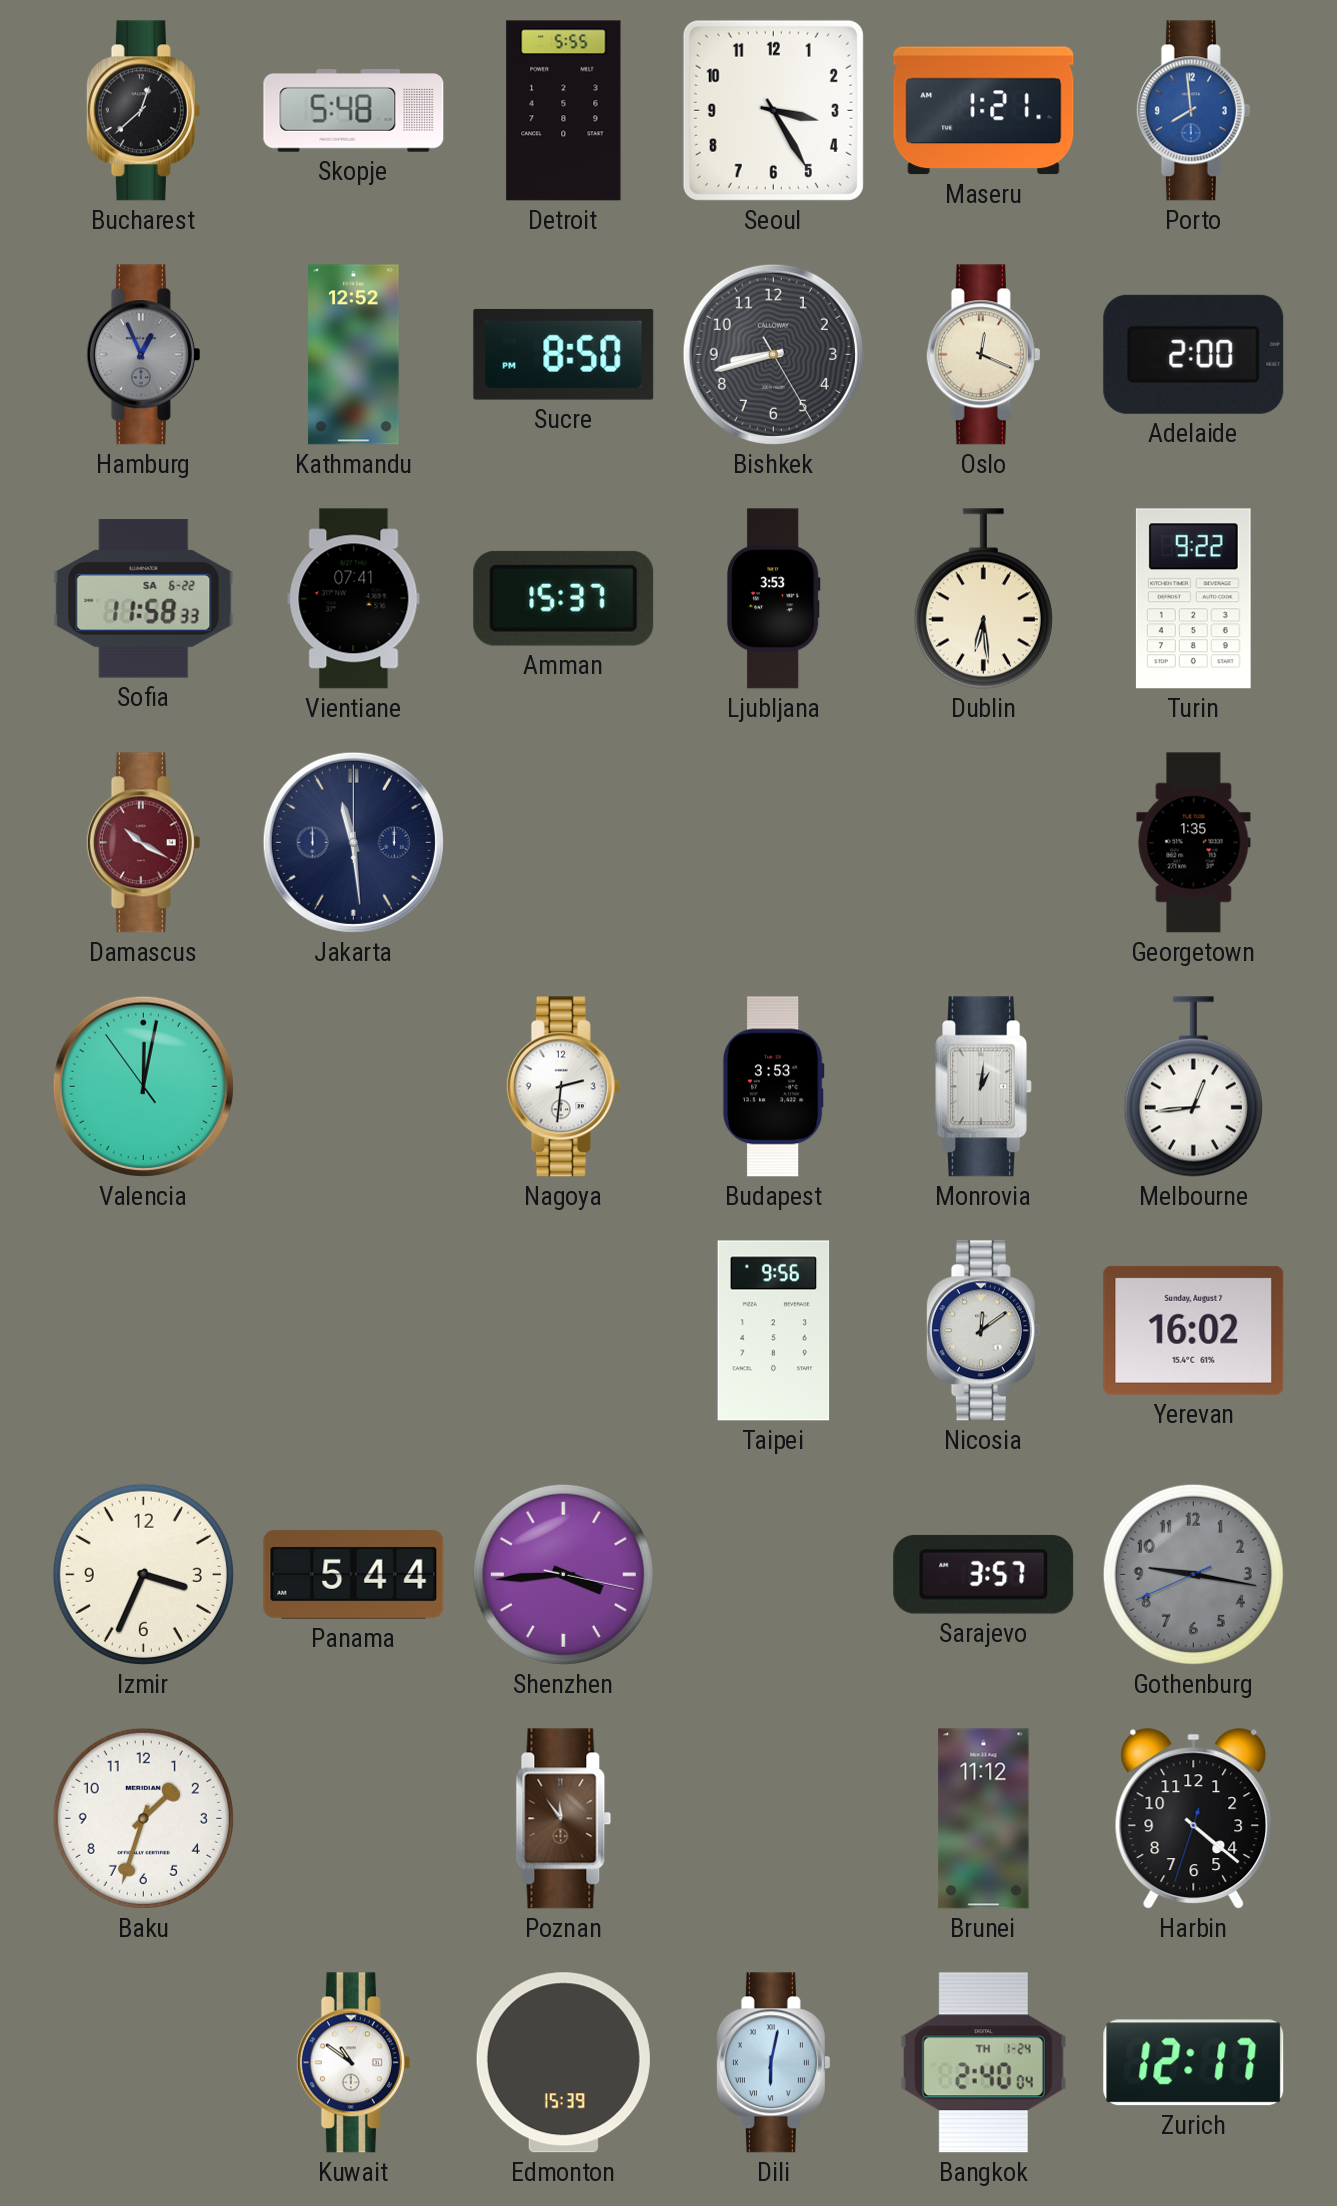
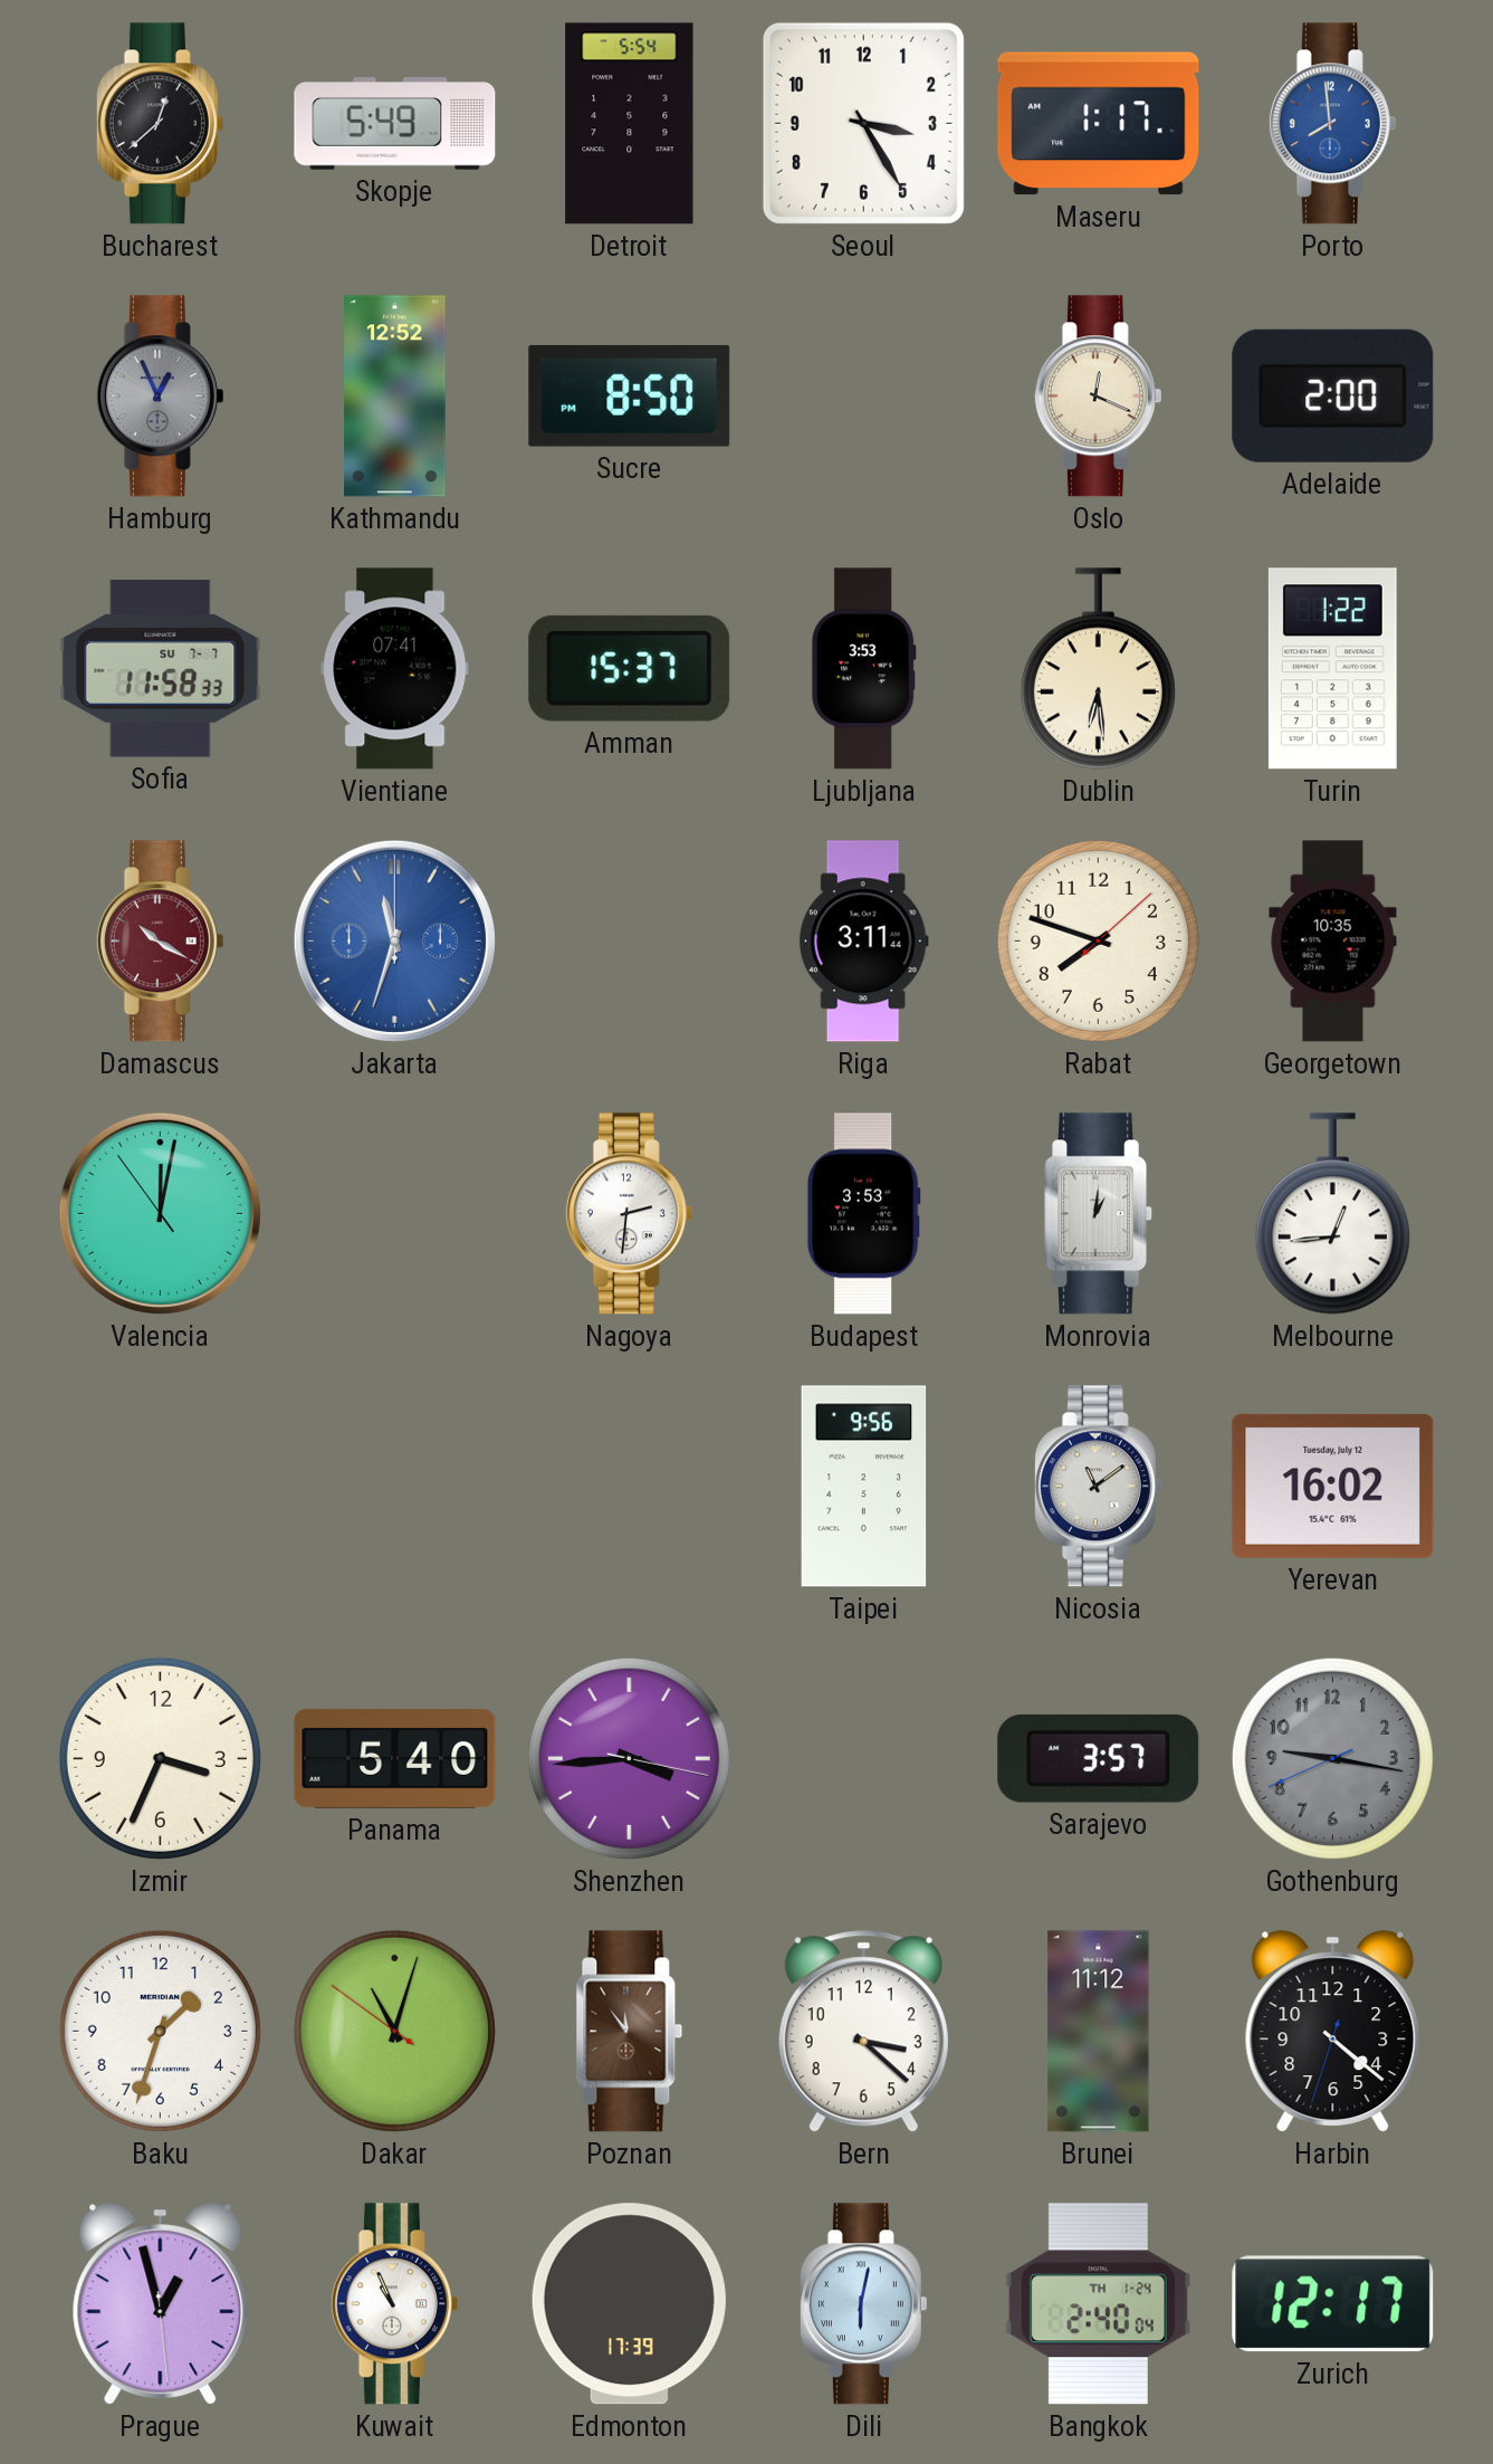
Skopje: 5:48 -> 5:49 (395, 124)
Detroit: 5:55 -> 5:54 (630, 124)
Maseru: 1:21 -> 1:17 (1099, 124)
Bishkek: 8:42 -> none (773, 354)
Sofia date: SA 6-22 -> SU 7-7 (161, 669)
Turin: 9:22 -> 1:22 (1332, 669)
Jakarta: 11:29 -> 11:33 (394, 940)
Jakarta dial: navy -> blue (394, 940)
Riga: none -> 3:11 (863, 942)
Rabat: none -> 7:48 (1098, 940)
Georgetown: 1:35 -> 10:35 (1333, 942)
Nicosia: 12:09 -> 11:09 (1098, 1487)
Yerevan date: Sunday, August 7 -> Tuesday, July 12 (1333, 1486)
Panama: 5:44 -> 5:40 (395, 1758)
Dakar: none -> 11:02 (394, 2031)
Bern: none -> 3:22 (863, 2032)
Prague: none -> 12:57 (161, 2304)
Kuwait: 10:51 -> 10:56 (394, 2304)
Edmonton: 15:39 -> 17:39 (629, 2304)
